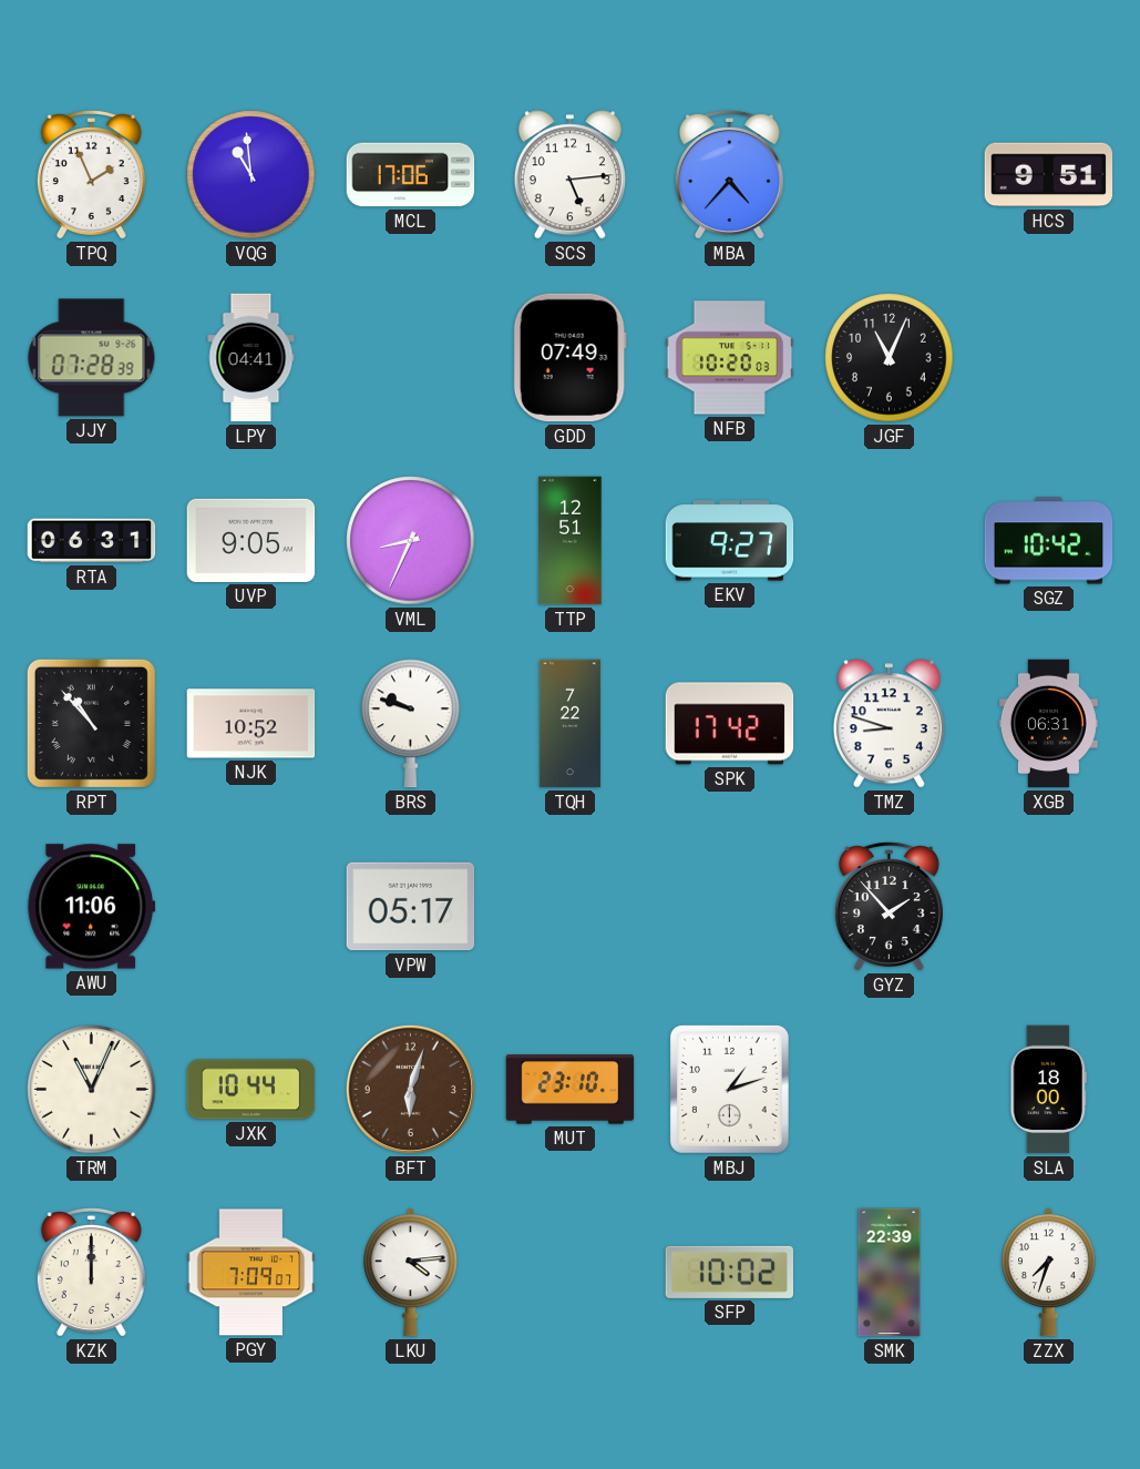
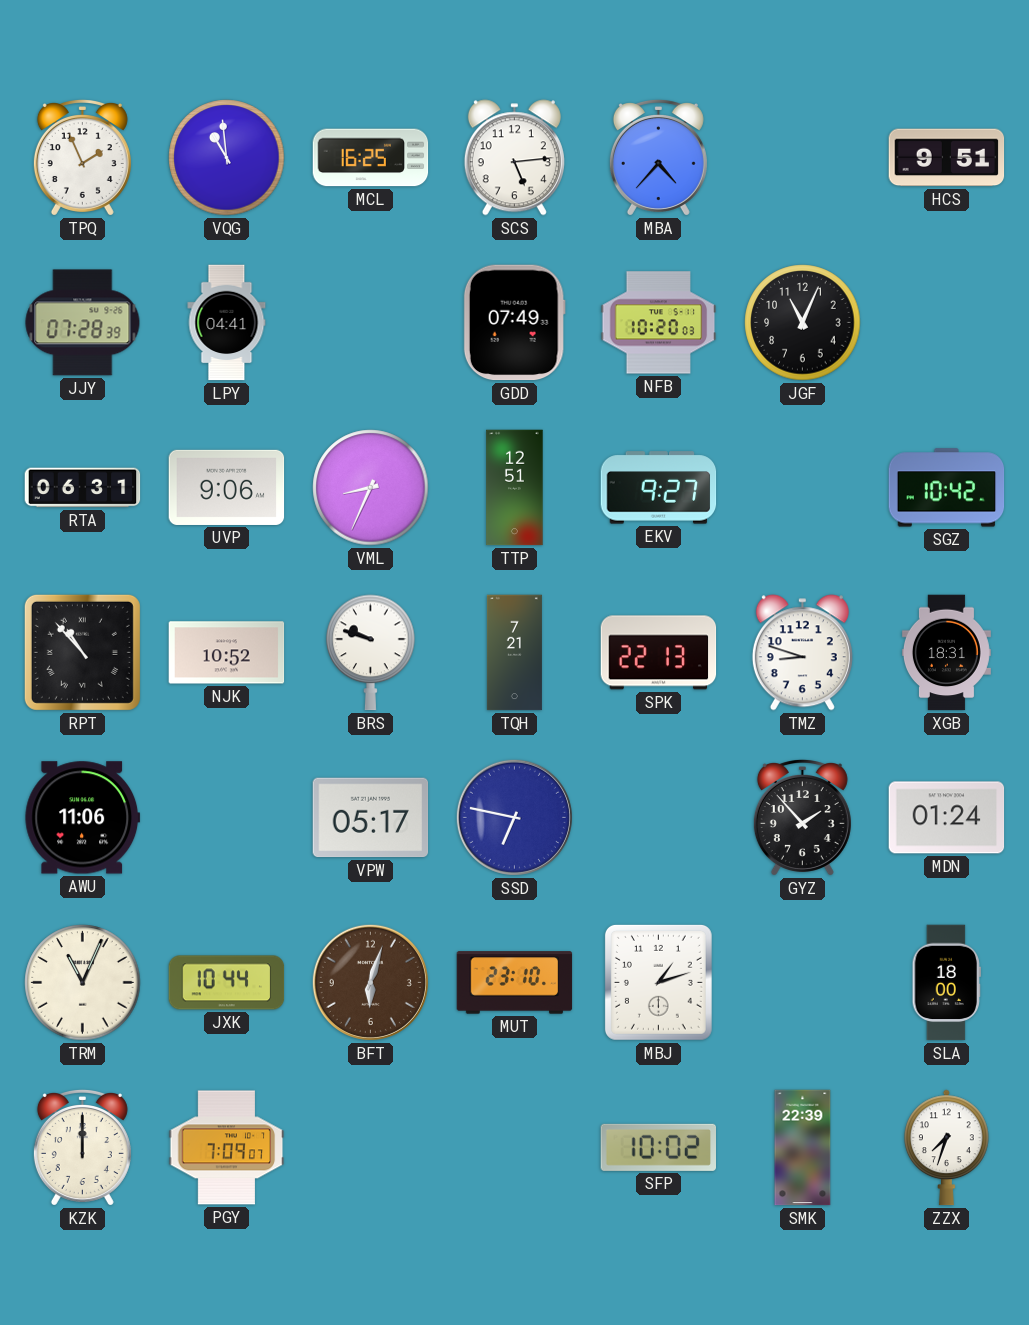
MCL: 17:06 -> 16:25 (371, 158)
UVP: 9:05 -> 9:06 (227, 487)
TQH: 7:22 -> 7:21 (514, 653)
SPK: 17:42 -> 22:13 (659, 653)
XGB: 06:31 -> 18:31 (946, 653)
SSD: none -> 6:47 (514, 817)
MDN: none -> 01:24 (947, 818)
LKU: 4:14 -> none (411, 1273)
